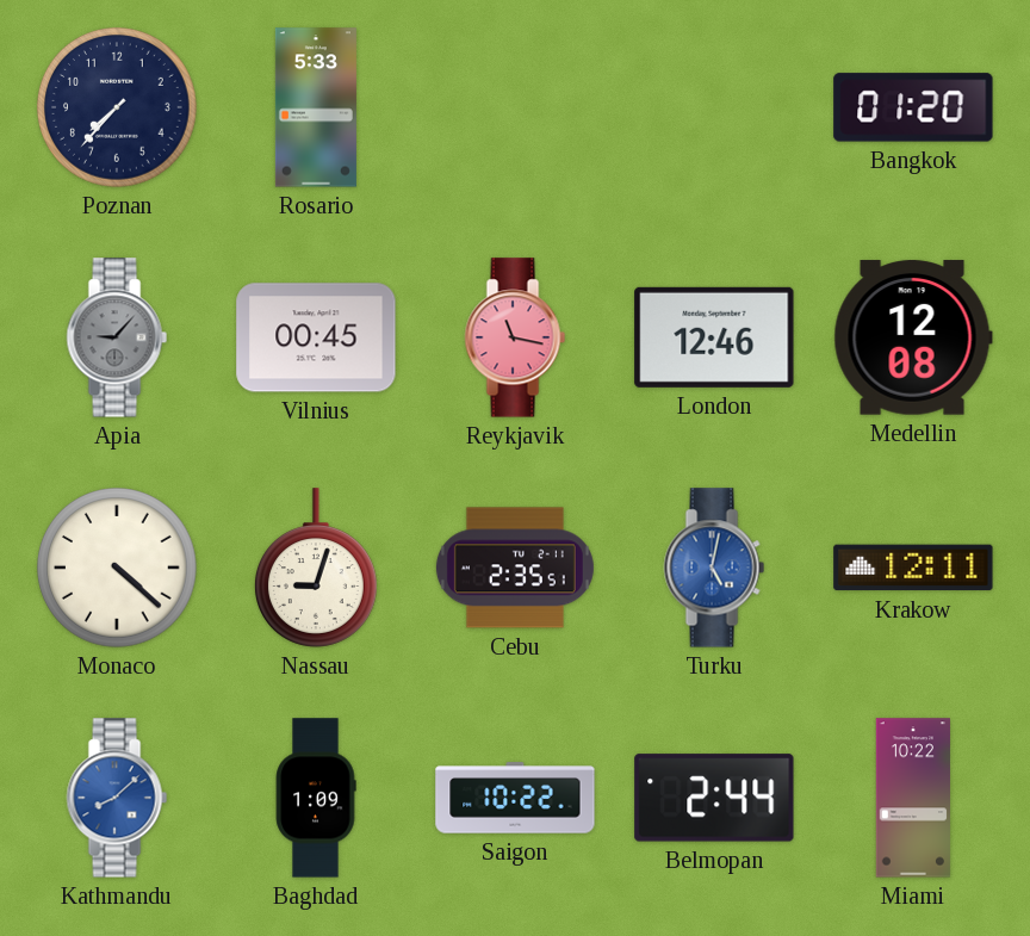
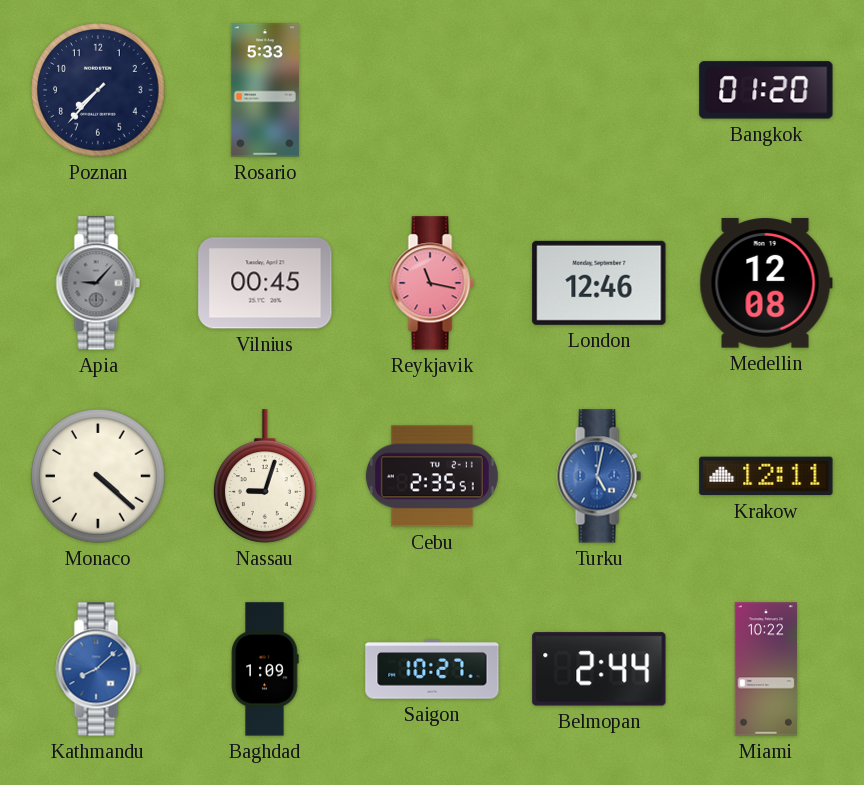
Saigon: 10:22 -> 10:27 (432, 669)
